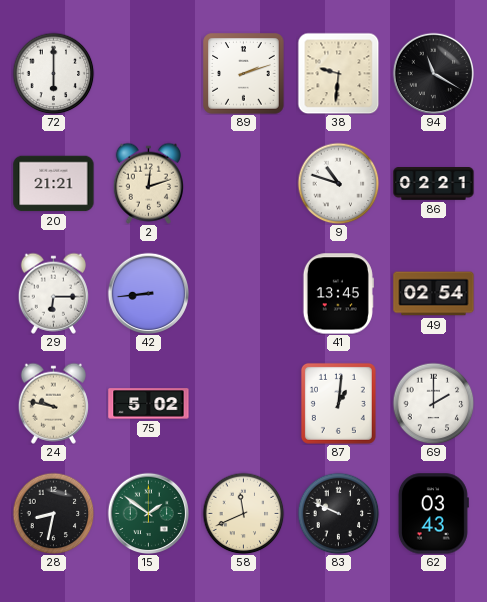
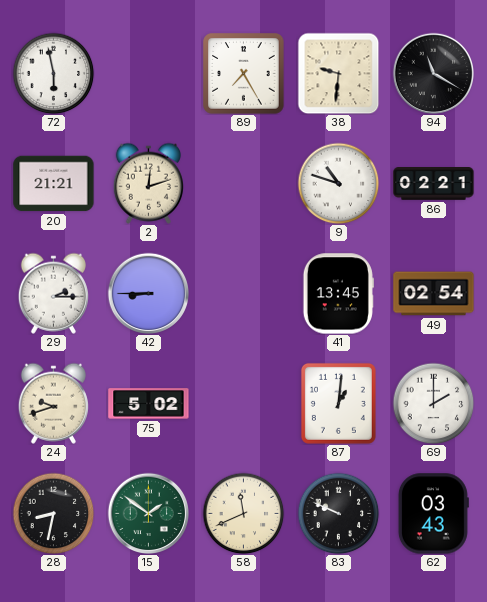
72: 6:00 -> 5:58 (53, 73)
89: 2:12 -> 7:25 (244, 74)
29: 6:15 -> 2:15 (53, 293)
42: 8:44 -> 8:45 (148, 293)
24: 9:47 -> 9:42 (53, 403)
